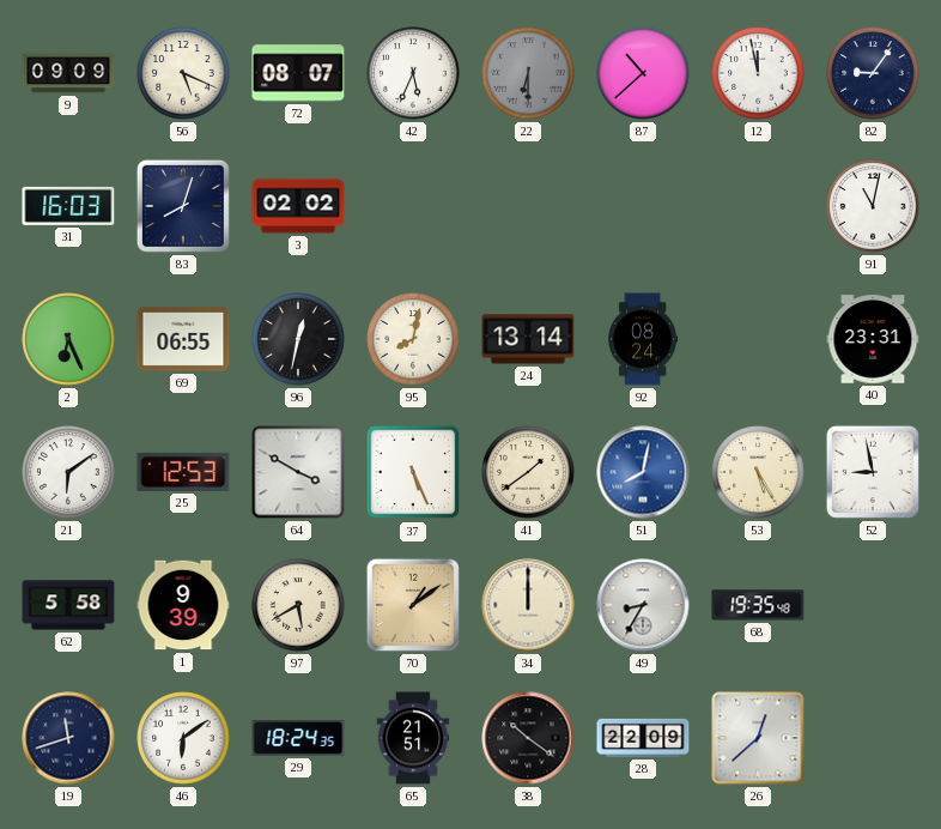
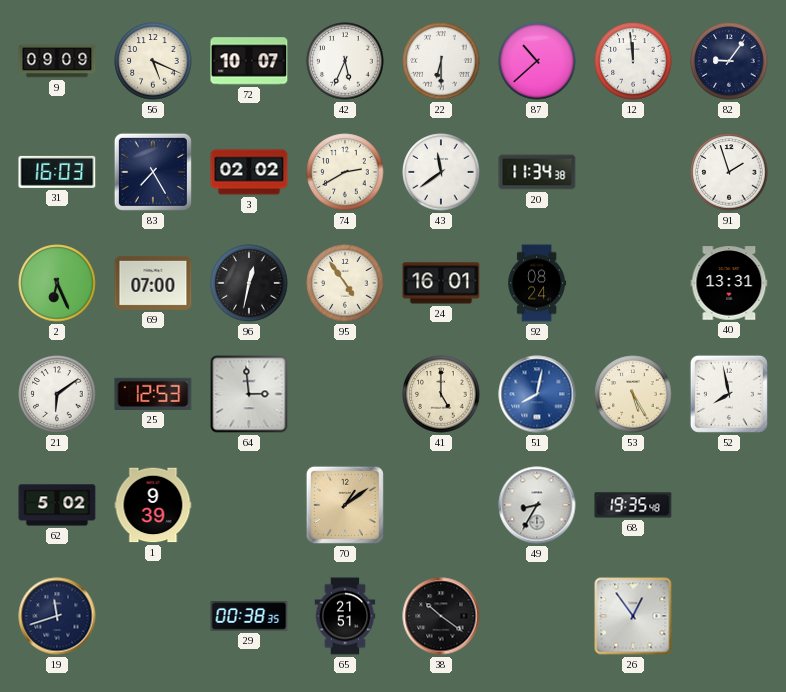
72: 08:07 -> 10:07 (249, 61)
22 dial: grey -> white (441, 61)
12: 11:58 -> 11:59 (633, 61)
83: 8:03 -> 7:25 (153, 172)
74: none -> 2:40 (345, 172)
43: none -> 11:39 (441, 172)
20: none -> 11:34 (537, 172)
91: 11:02 -> 1:57 (729, 172)
69: 06:55 -> 07:00 (153, 283)
95: 8:02 -> 4:54 (345, 283)
24: 13:14 -> 16:01 (441, 283)
40: 23:31 -> 13:31 (729, 283)
64: 3:50 -> 2:59 (249, 394)
37: 5:26 -> none (413, 472)
41: 1:39 -> 5:00 (441, 394)
52: 8:58 -> 7:58 (729, 394)
62: 5:58 -> 5:02 (57, 505)
97: 5:40 -> none (298, 605)
34: 12:00 -> none (528, 605)
46: 6:09 -> none (183, 738)
29: 18:24 -> 00:38 (249, 616)
28: 22:09 -> none (643, 738)
26: 12:38 -> 12:54 (633, 616)
